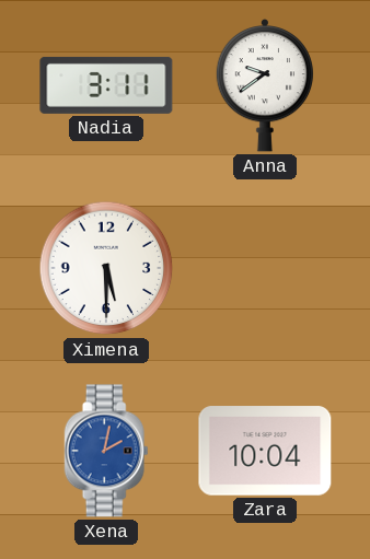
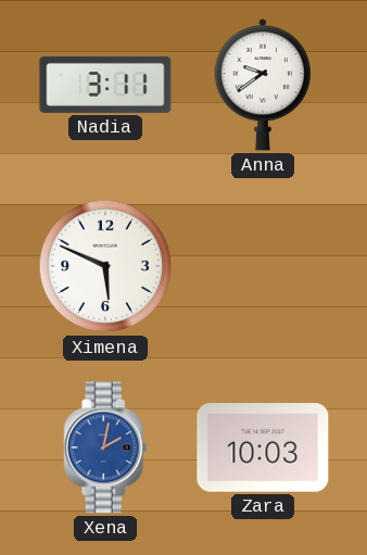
Ximena: 5:30 -> 5:49 (105, 266)
Zara: 10:04 -> 10:03 (263, 447)
